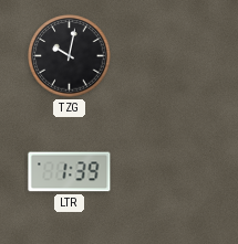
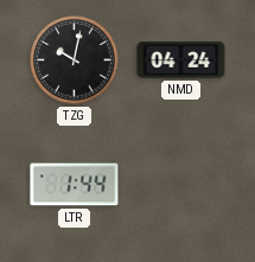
NMD: none -> 04:24 (181, 60)
LTR: 1:39 -> 1:44 (75, 185)
